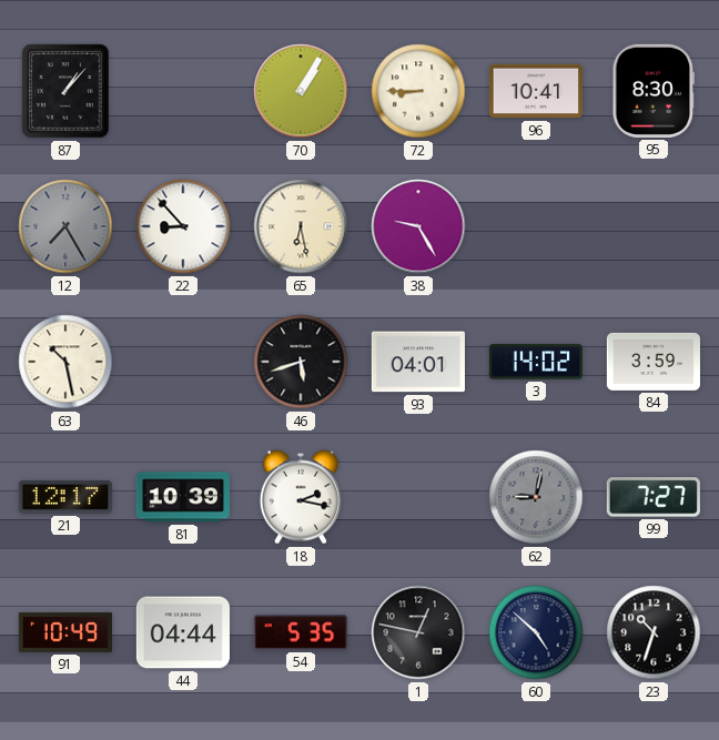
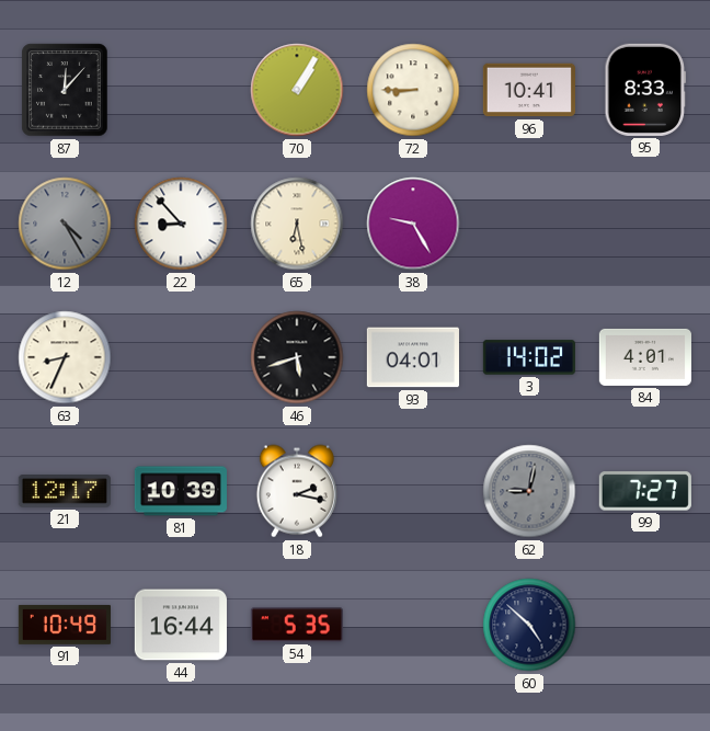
87: 1:07 -> 12:07 (65, 90)
95: 8:30 -> 8:33 (645, 90)
12: 7:25 -> 4:25 (65, 224)
63: 10:28 -> 8:34 (65, 357)
84: 3:59 -> 4:01 (645, 357)
44: 04:44 -> 16:44 (181, 625)
1: 12:47 -> none (418, 632)
23: 10:33 -> none (654, 632)
